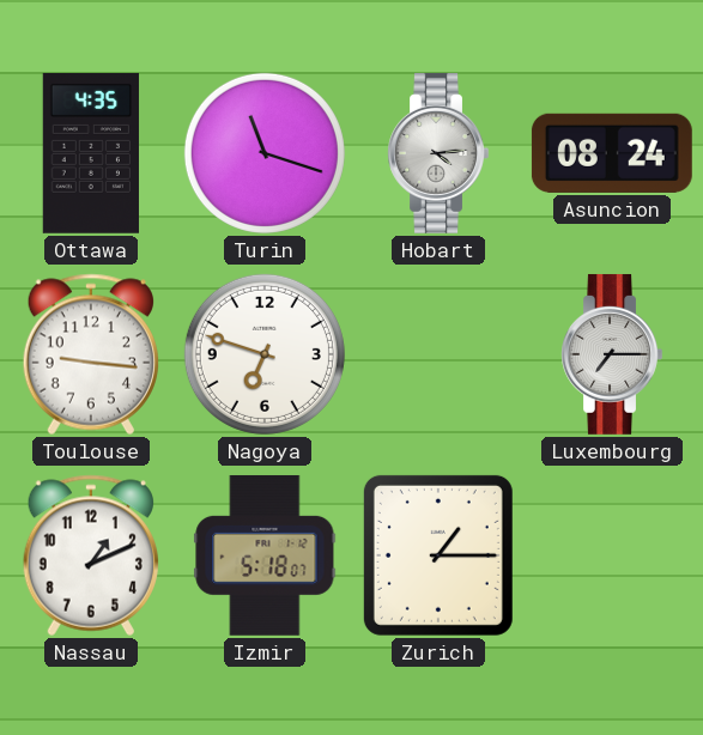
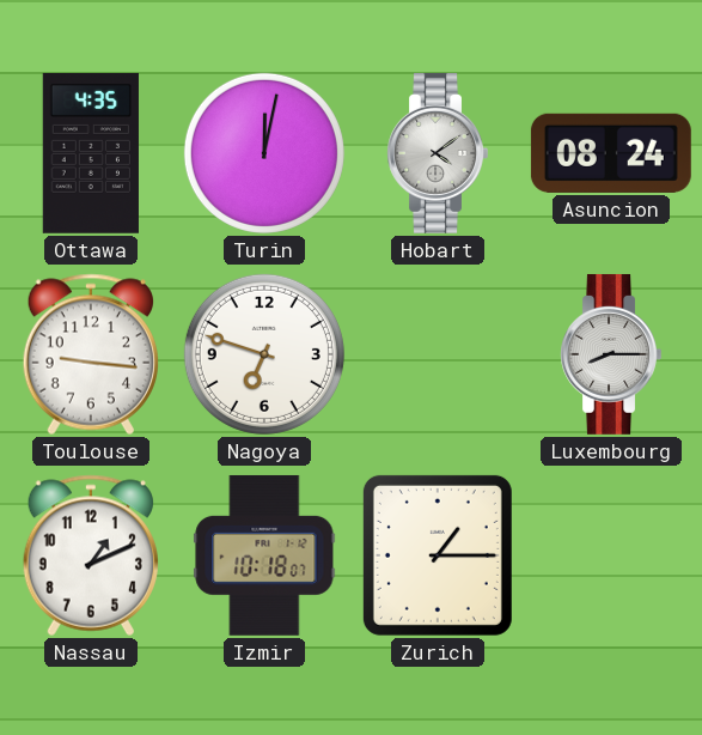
Turin: 11:18 -> 12:02 (264, 153)
Hobart: 4:14 -> 4:09 (438, 153)
Luxembourg: 7:15 -> 8:15 (611, 354)
Izmir: 5:18 -> 10:18 (264, 555)
